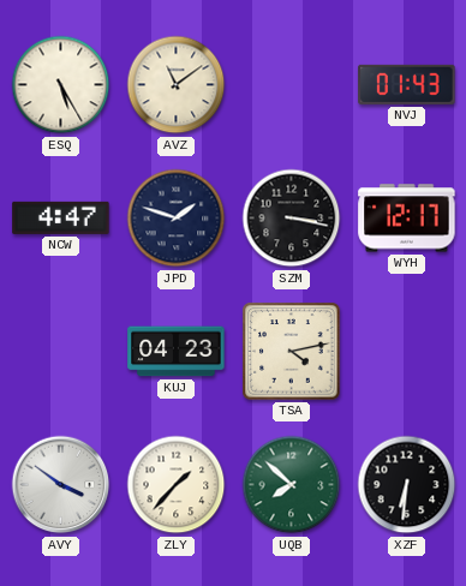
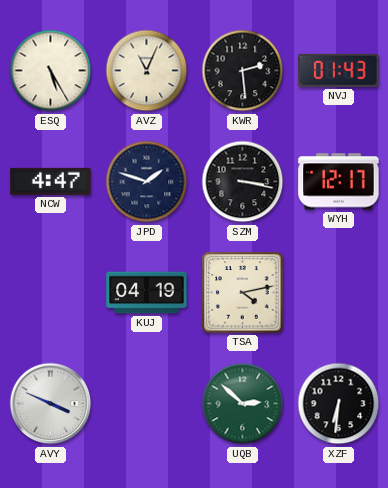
AVZ: 11:09 -> 11:04 (147, 71)
KWR: none -> 2:29 (243, 71)
KUJ: 04:23 -> 04:19 (147, 293)
AVY: 3:51 -> 3:49 (51, 404)
ZLY: 1:37 -> none (177, 485)
UQB: 7:52 -> 2:52 (243, 404)
